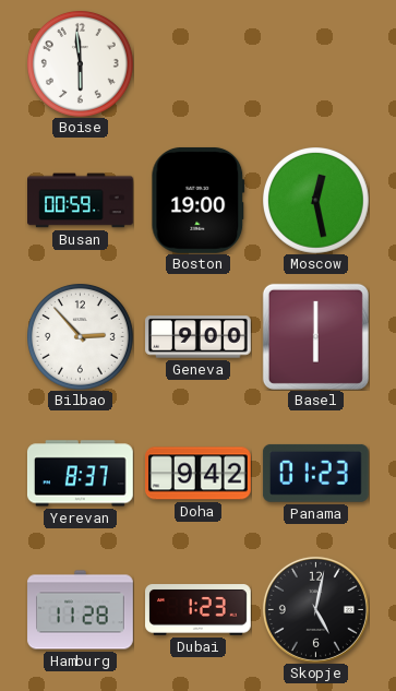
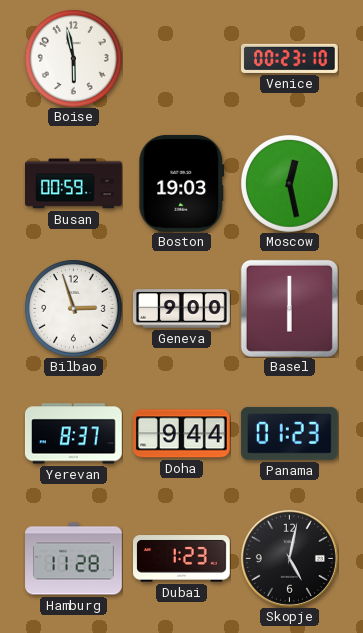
Boise: 5:59 -> 5:58 (74, 59)
Venice: none -> 00:23 (290, 58)
Boston: 19:00 -> 19:03 (182, 183)
Bilbao: 2:53 -> 2:57 (74, 309)
Doha: 9:42 -> 9:44 (182, 434)
